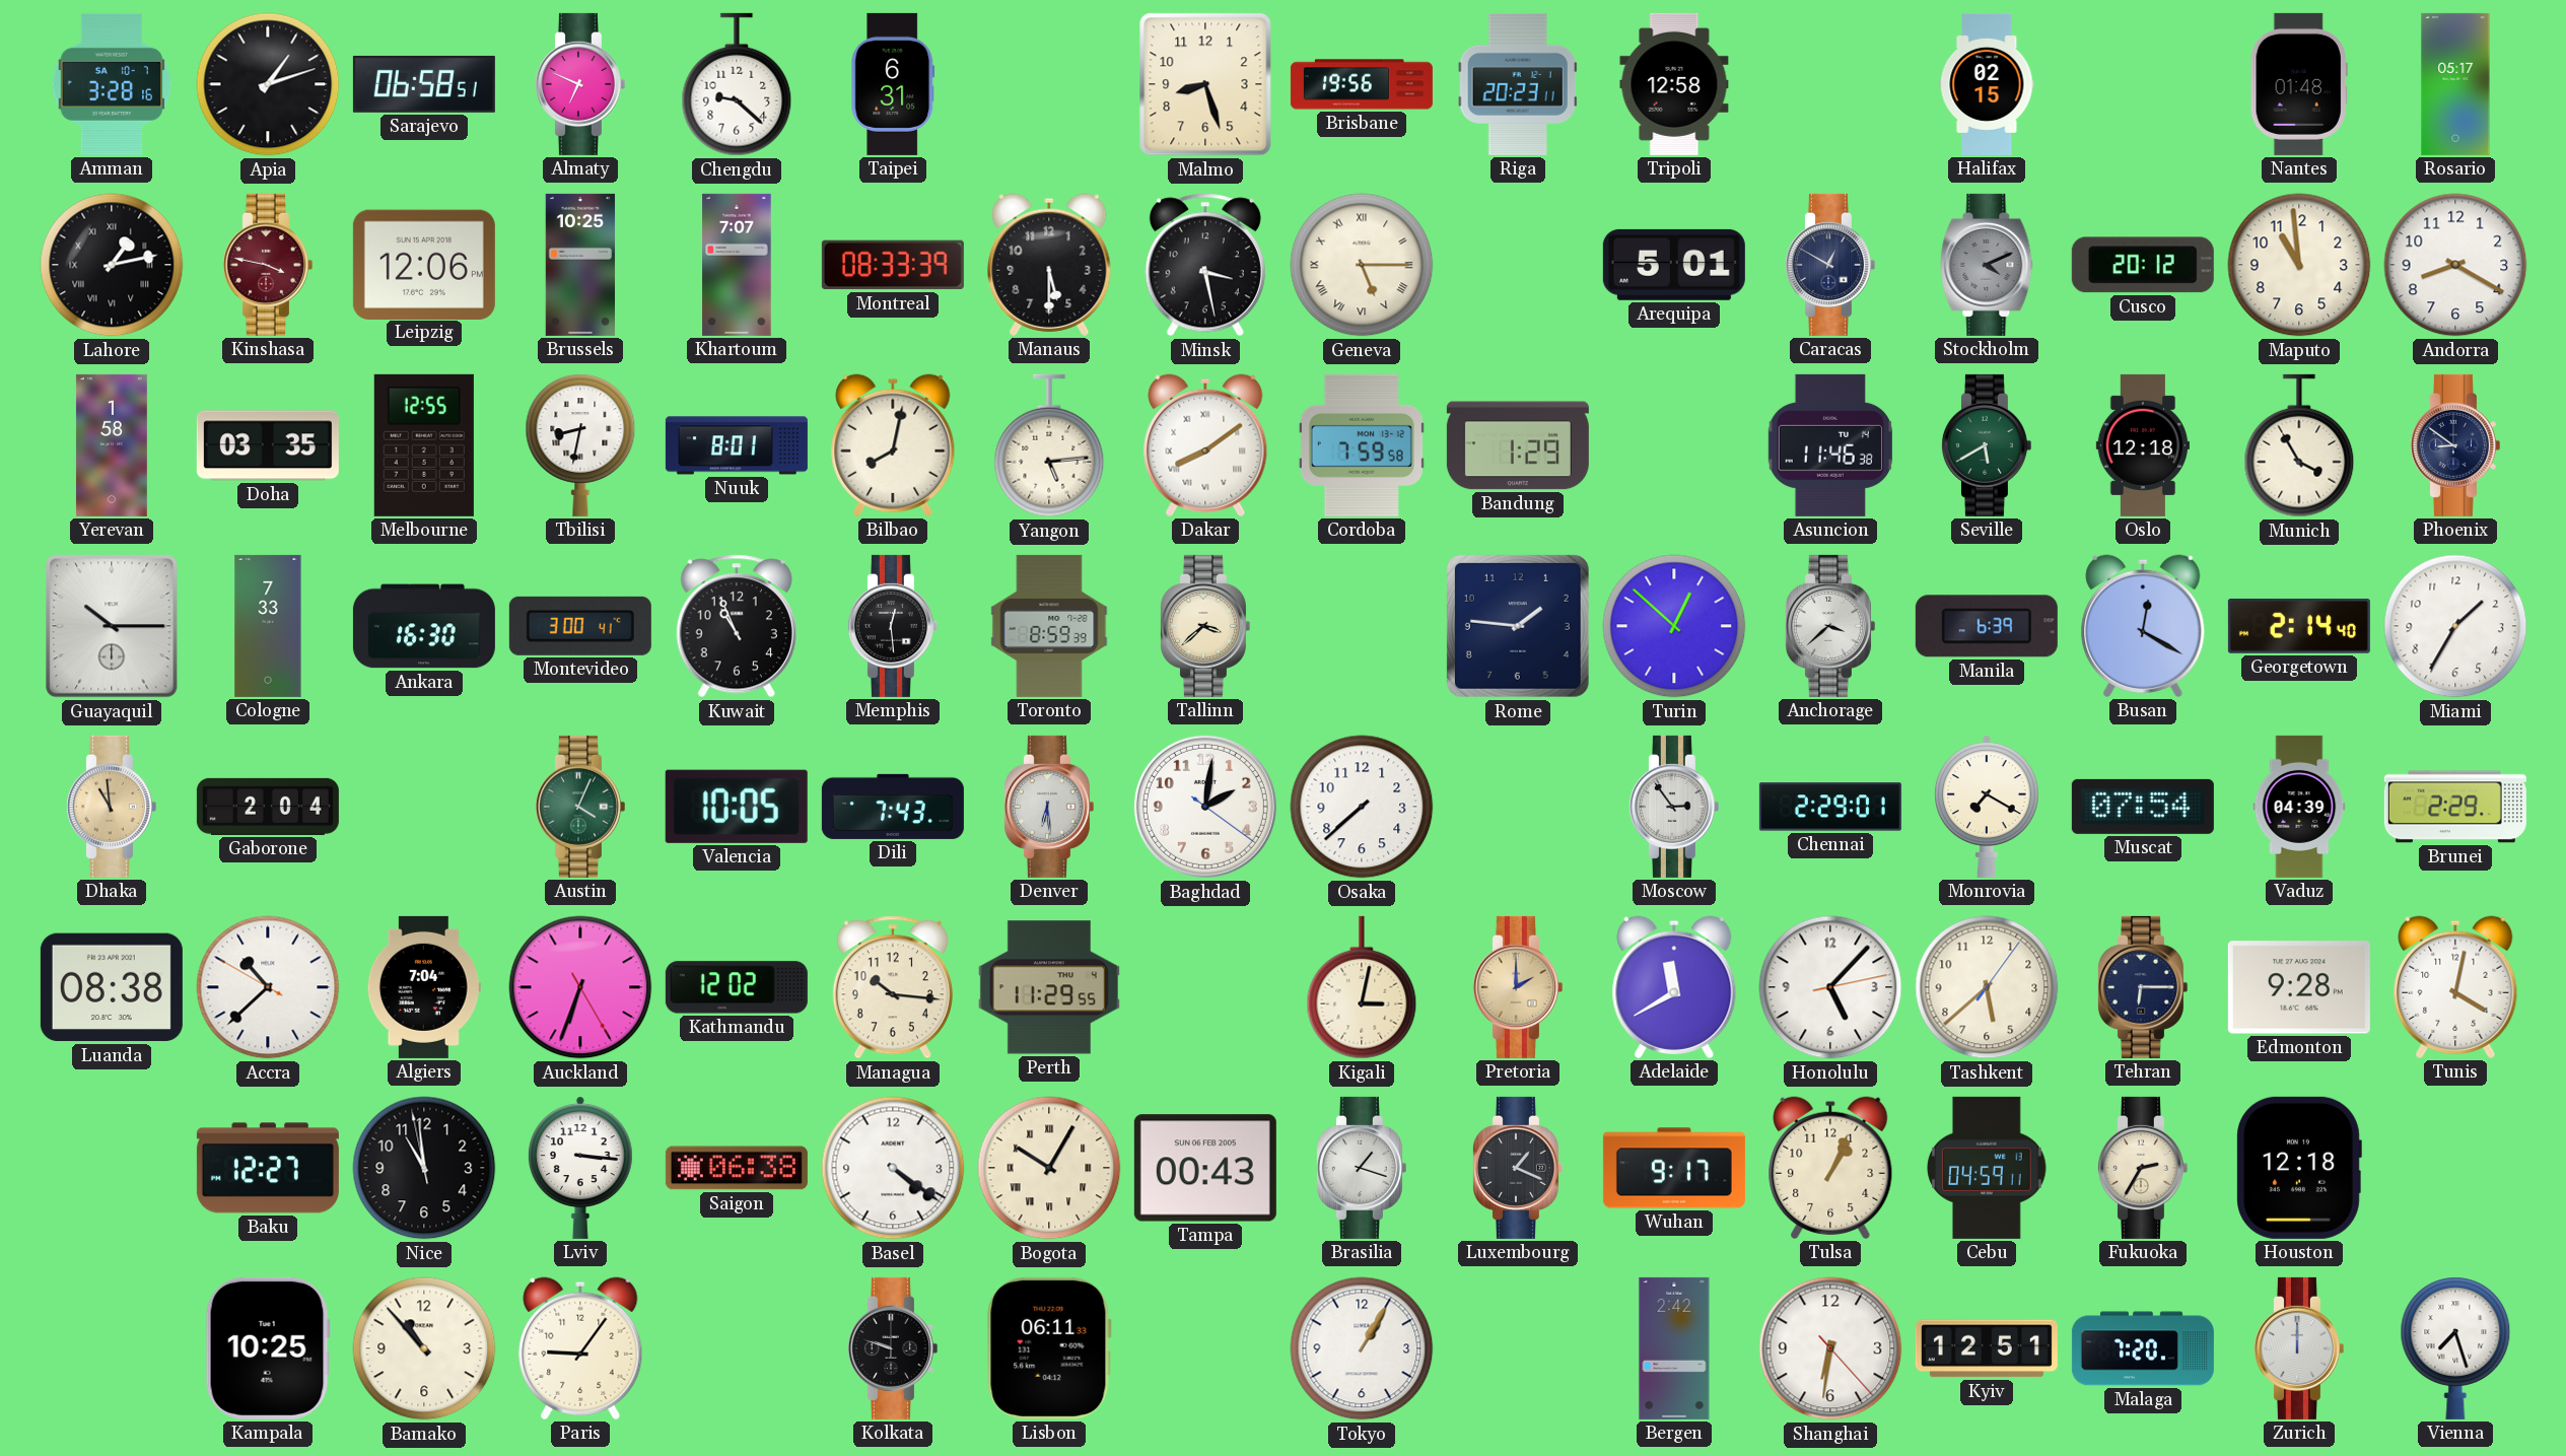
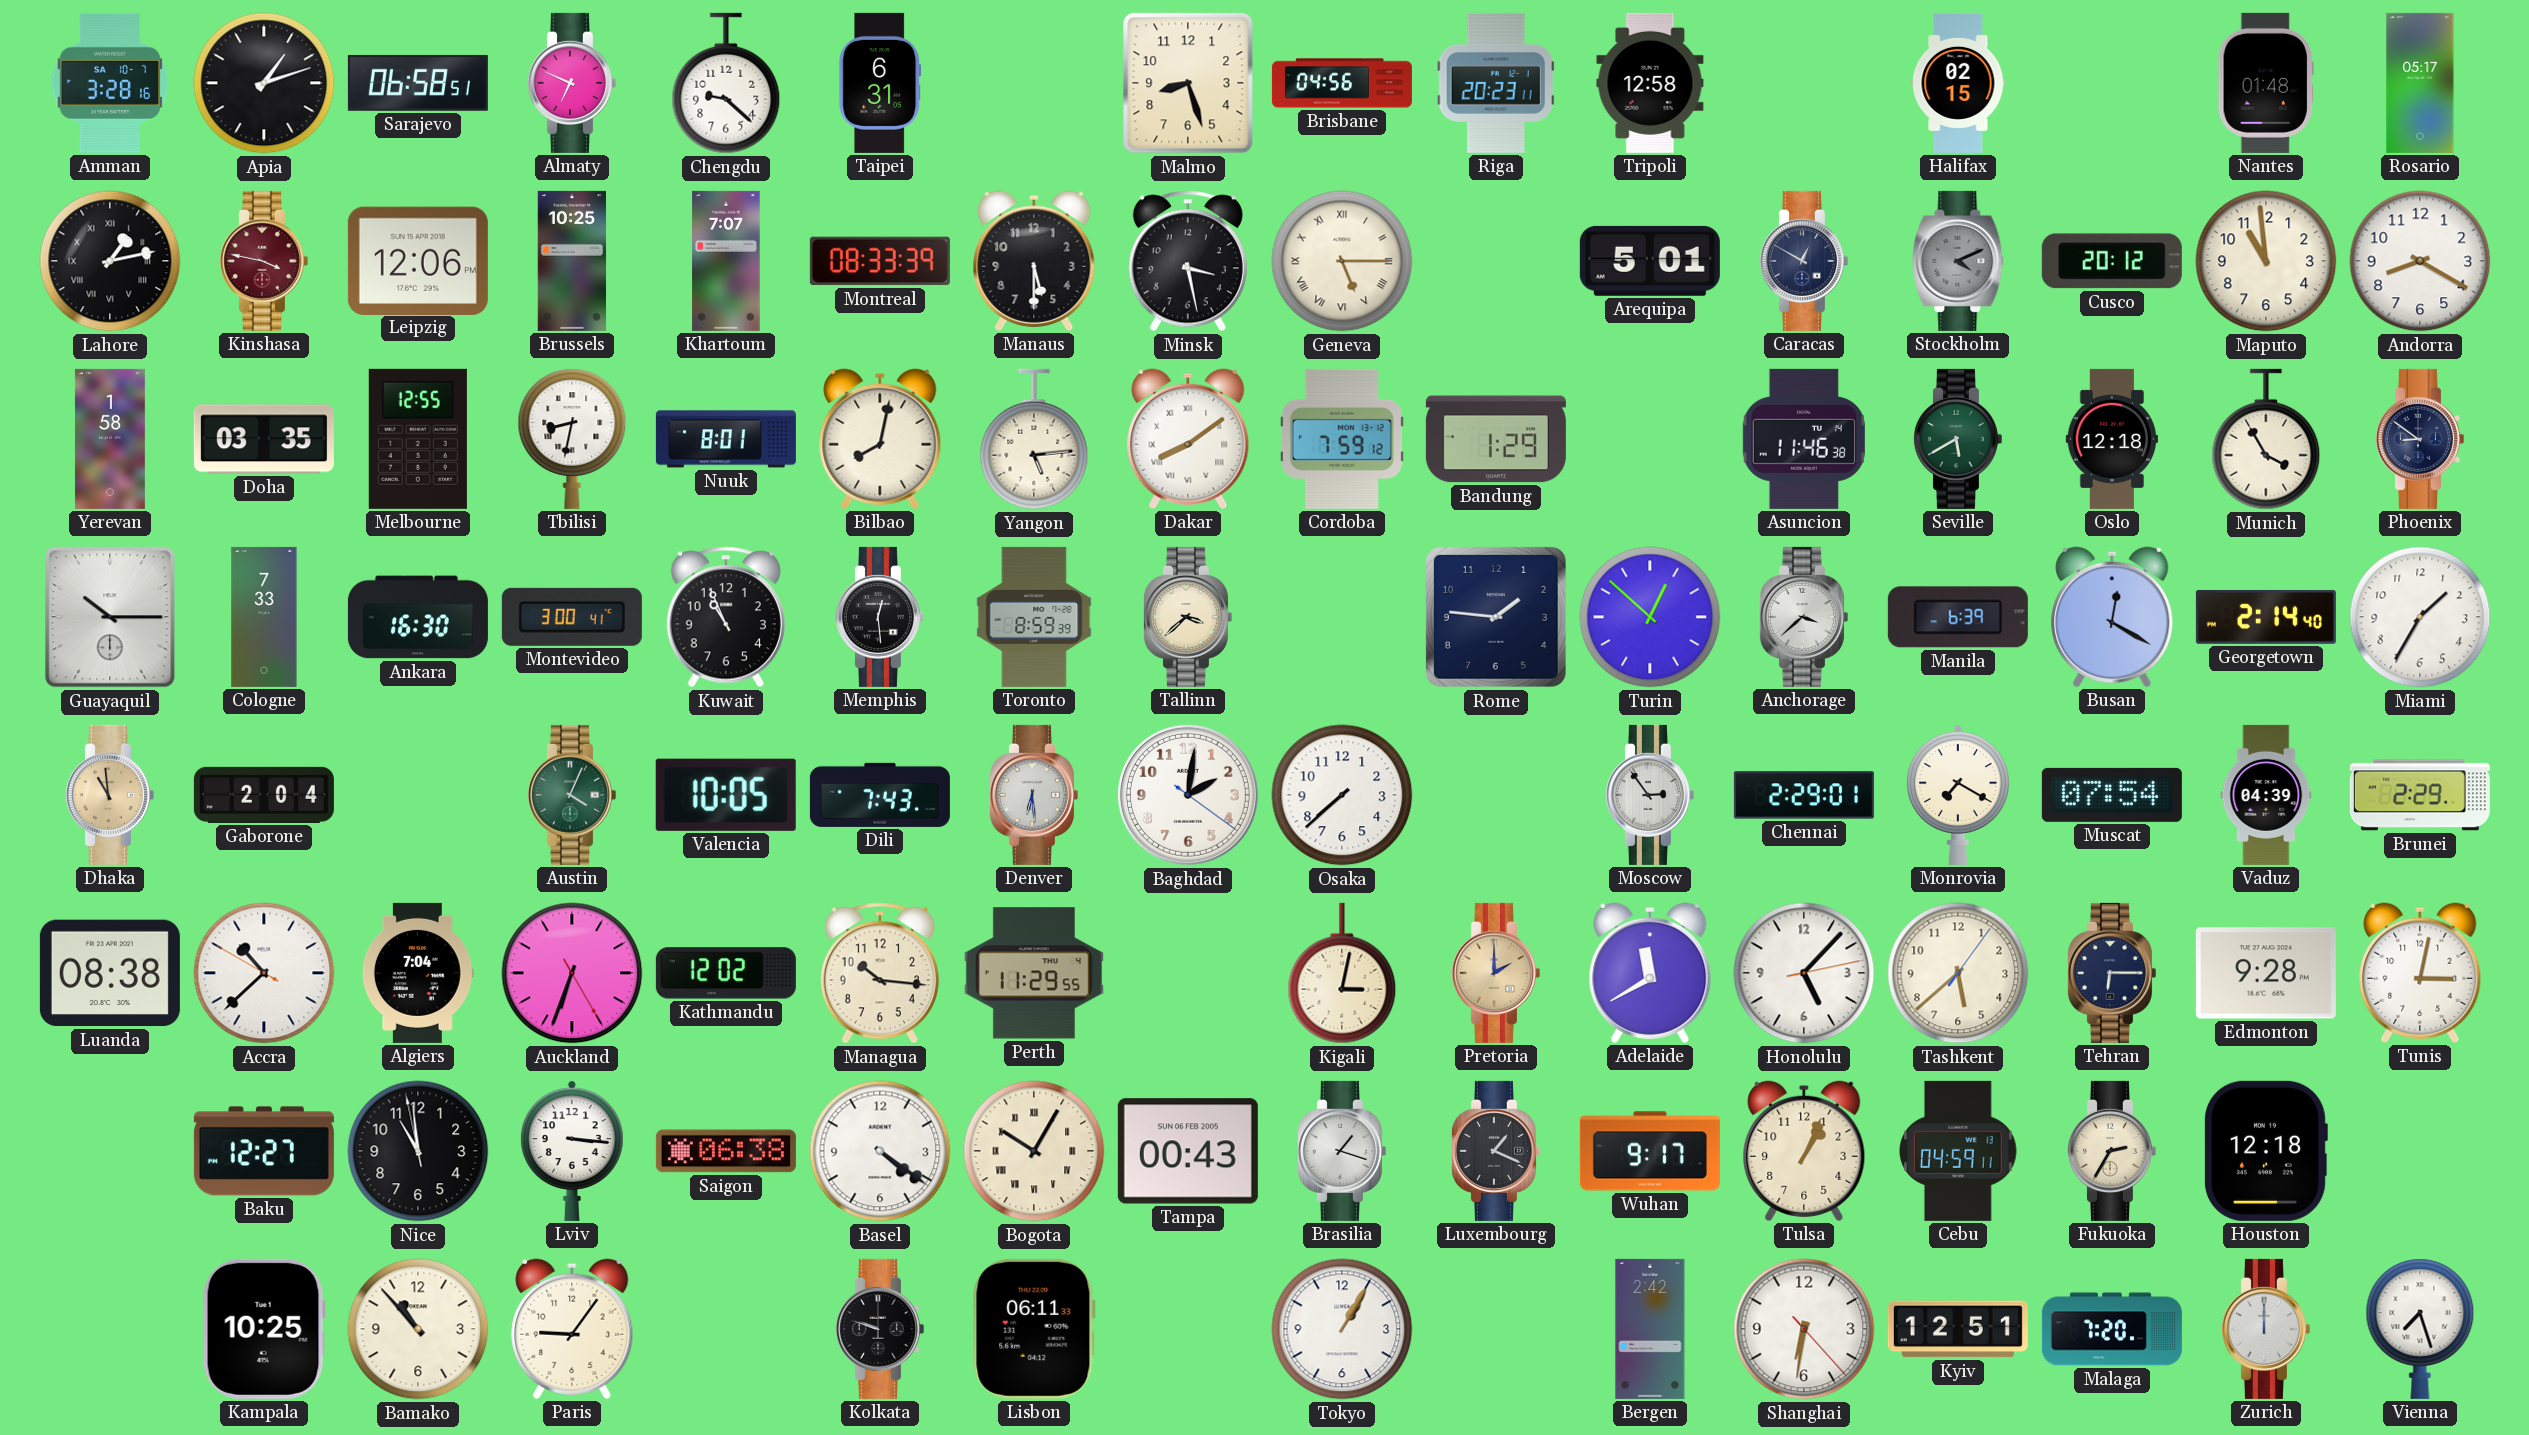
Brisbane: 19:56 -> 04:56 (1342, 83)
Cordoba: 7:59:58 -> 7:59:12 (1342, 439)
Tunis: 4:02 -> 3:02 (2420, 973)
